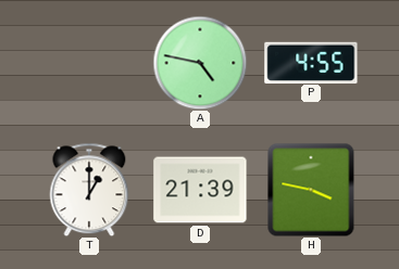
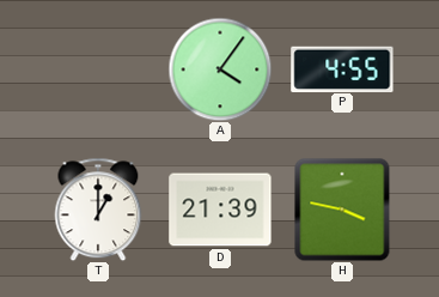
A: 4:47 -> 4:06 (220, 69)
